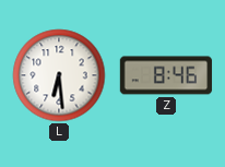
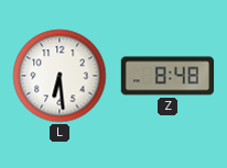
Z: 8:46 -> 8:48 (167, 76)
